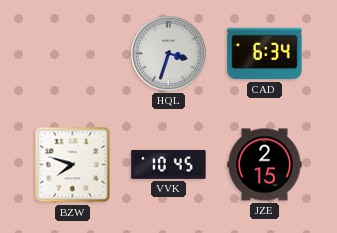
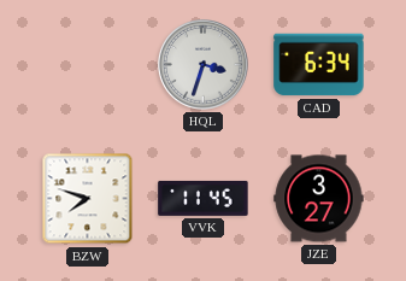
VVK: 10:45 -> 11:45 (204, 198)
JZE: 2:15 -> 3:27 (319, 199)
